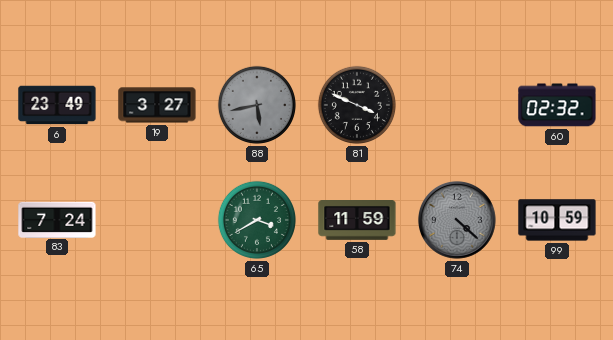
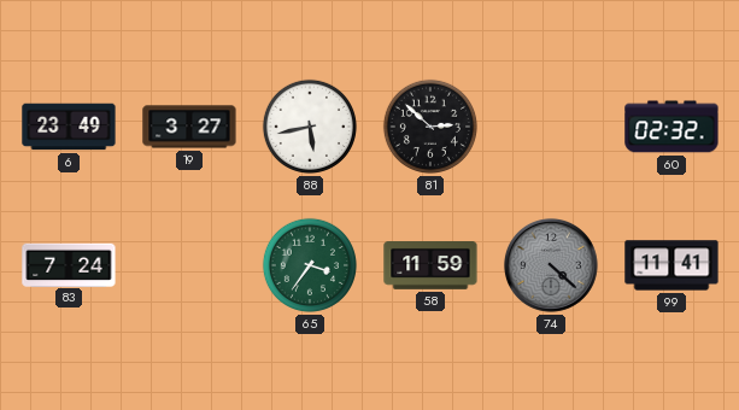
88 dial: grey -> white (310, 127)
81: 3:49 -> 2:52 (430, 127)
65: 3:40 -> 3:36 (310, 265)
99: 10:59 -> 11:41 (671, 265)
